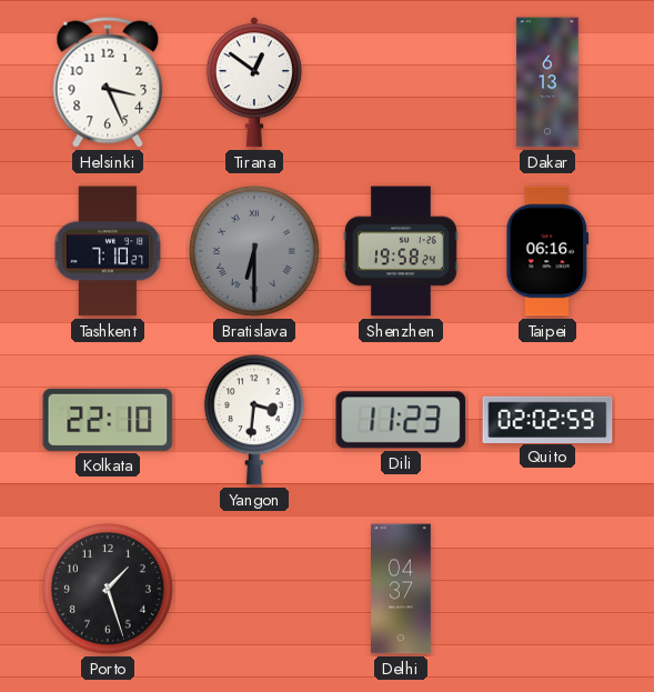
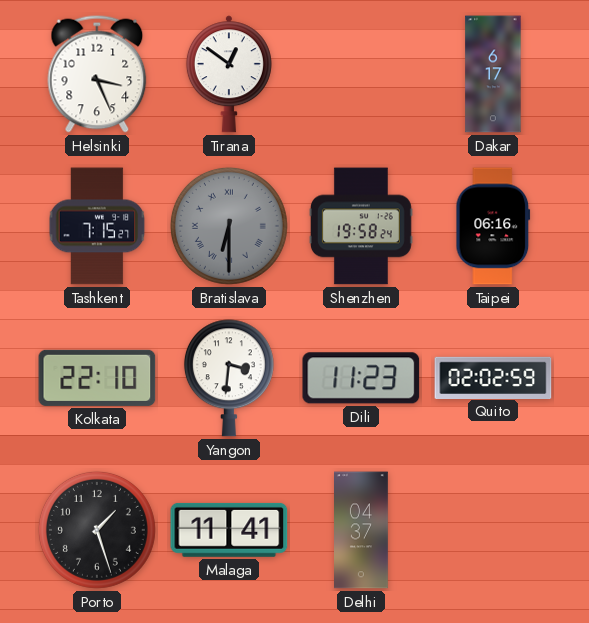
Dakar: 6:13 -> 6:17 (493, 74)
Tashkent: 7:10 -> 7:15 (97, 226)
Malaga: none -> 11:41 (229, 530)
